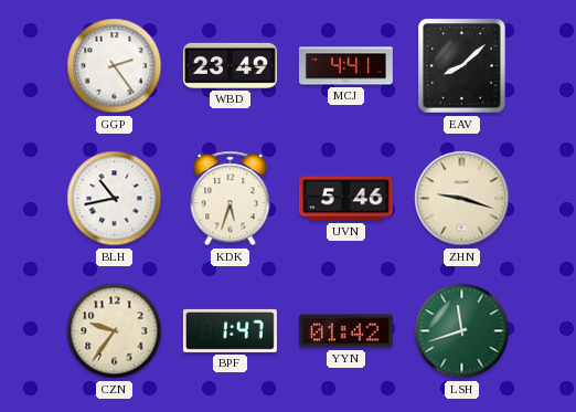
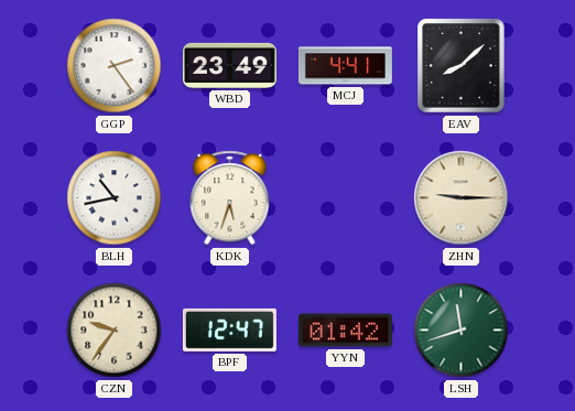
UVN: 5:46 -> none (345, 199)
ZHN: 9:18 -> 9:15 (462, 198)
BPF: 1:47 -> 12:47 (229, 329)
